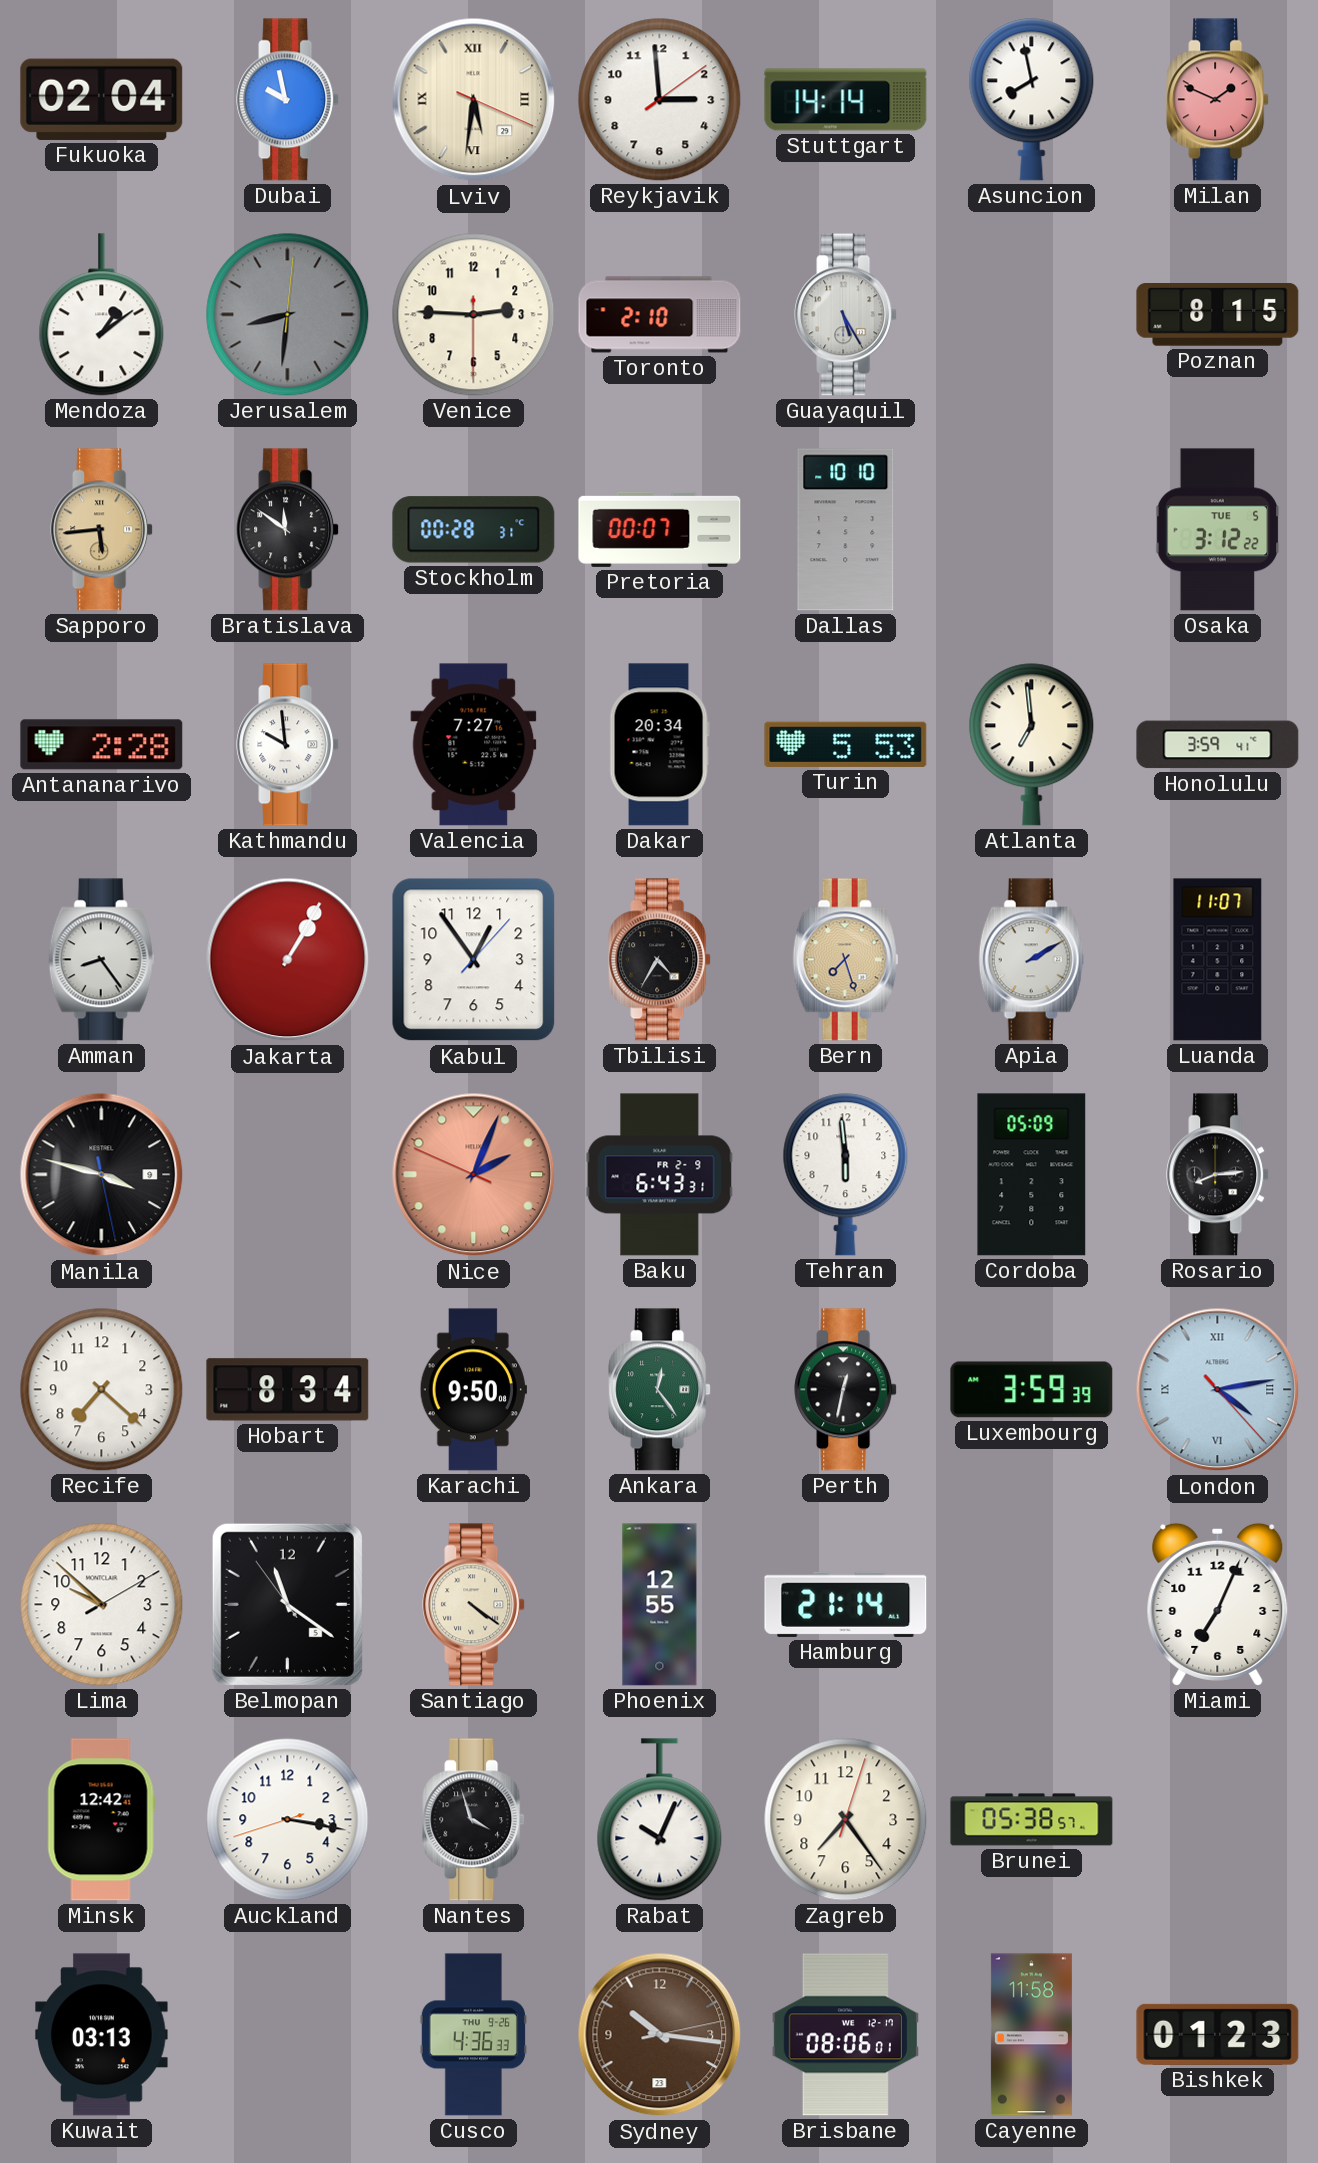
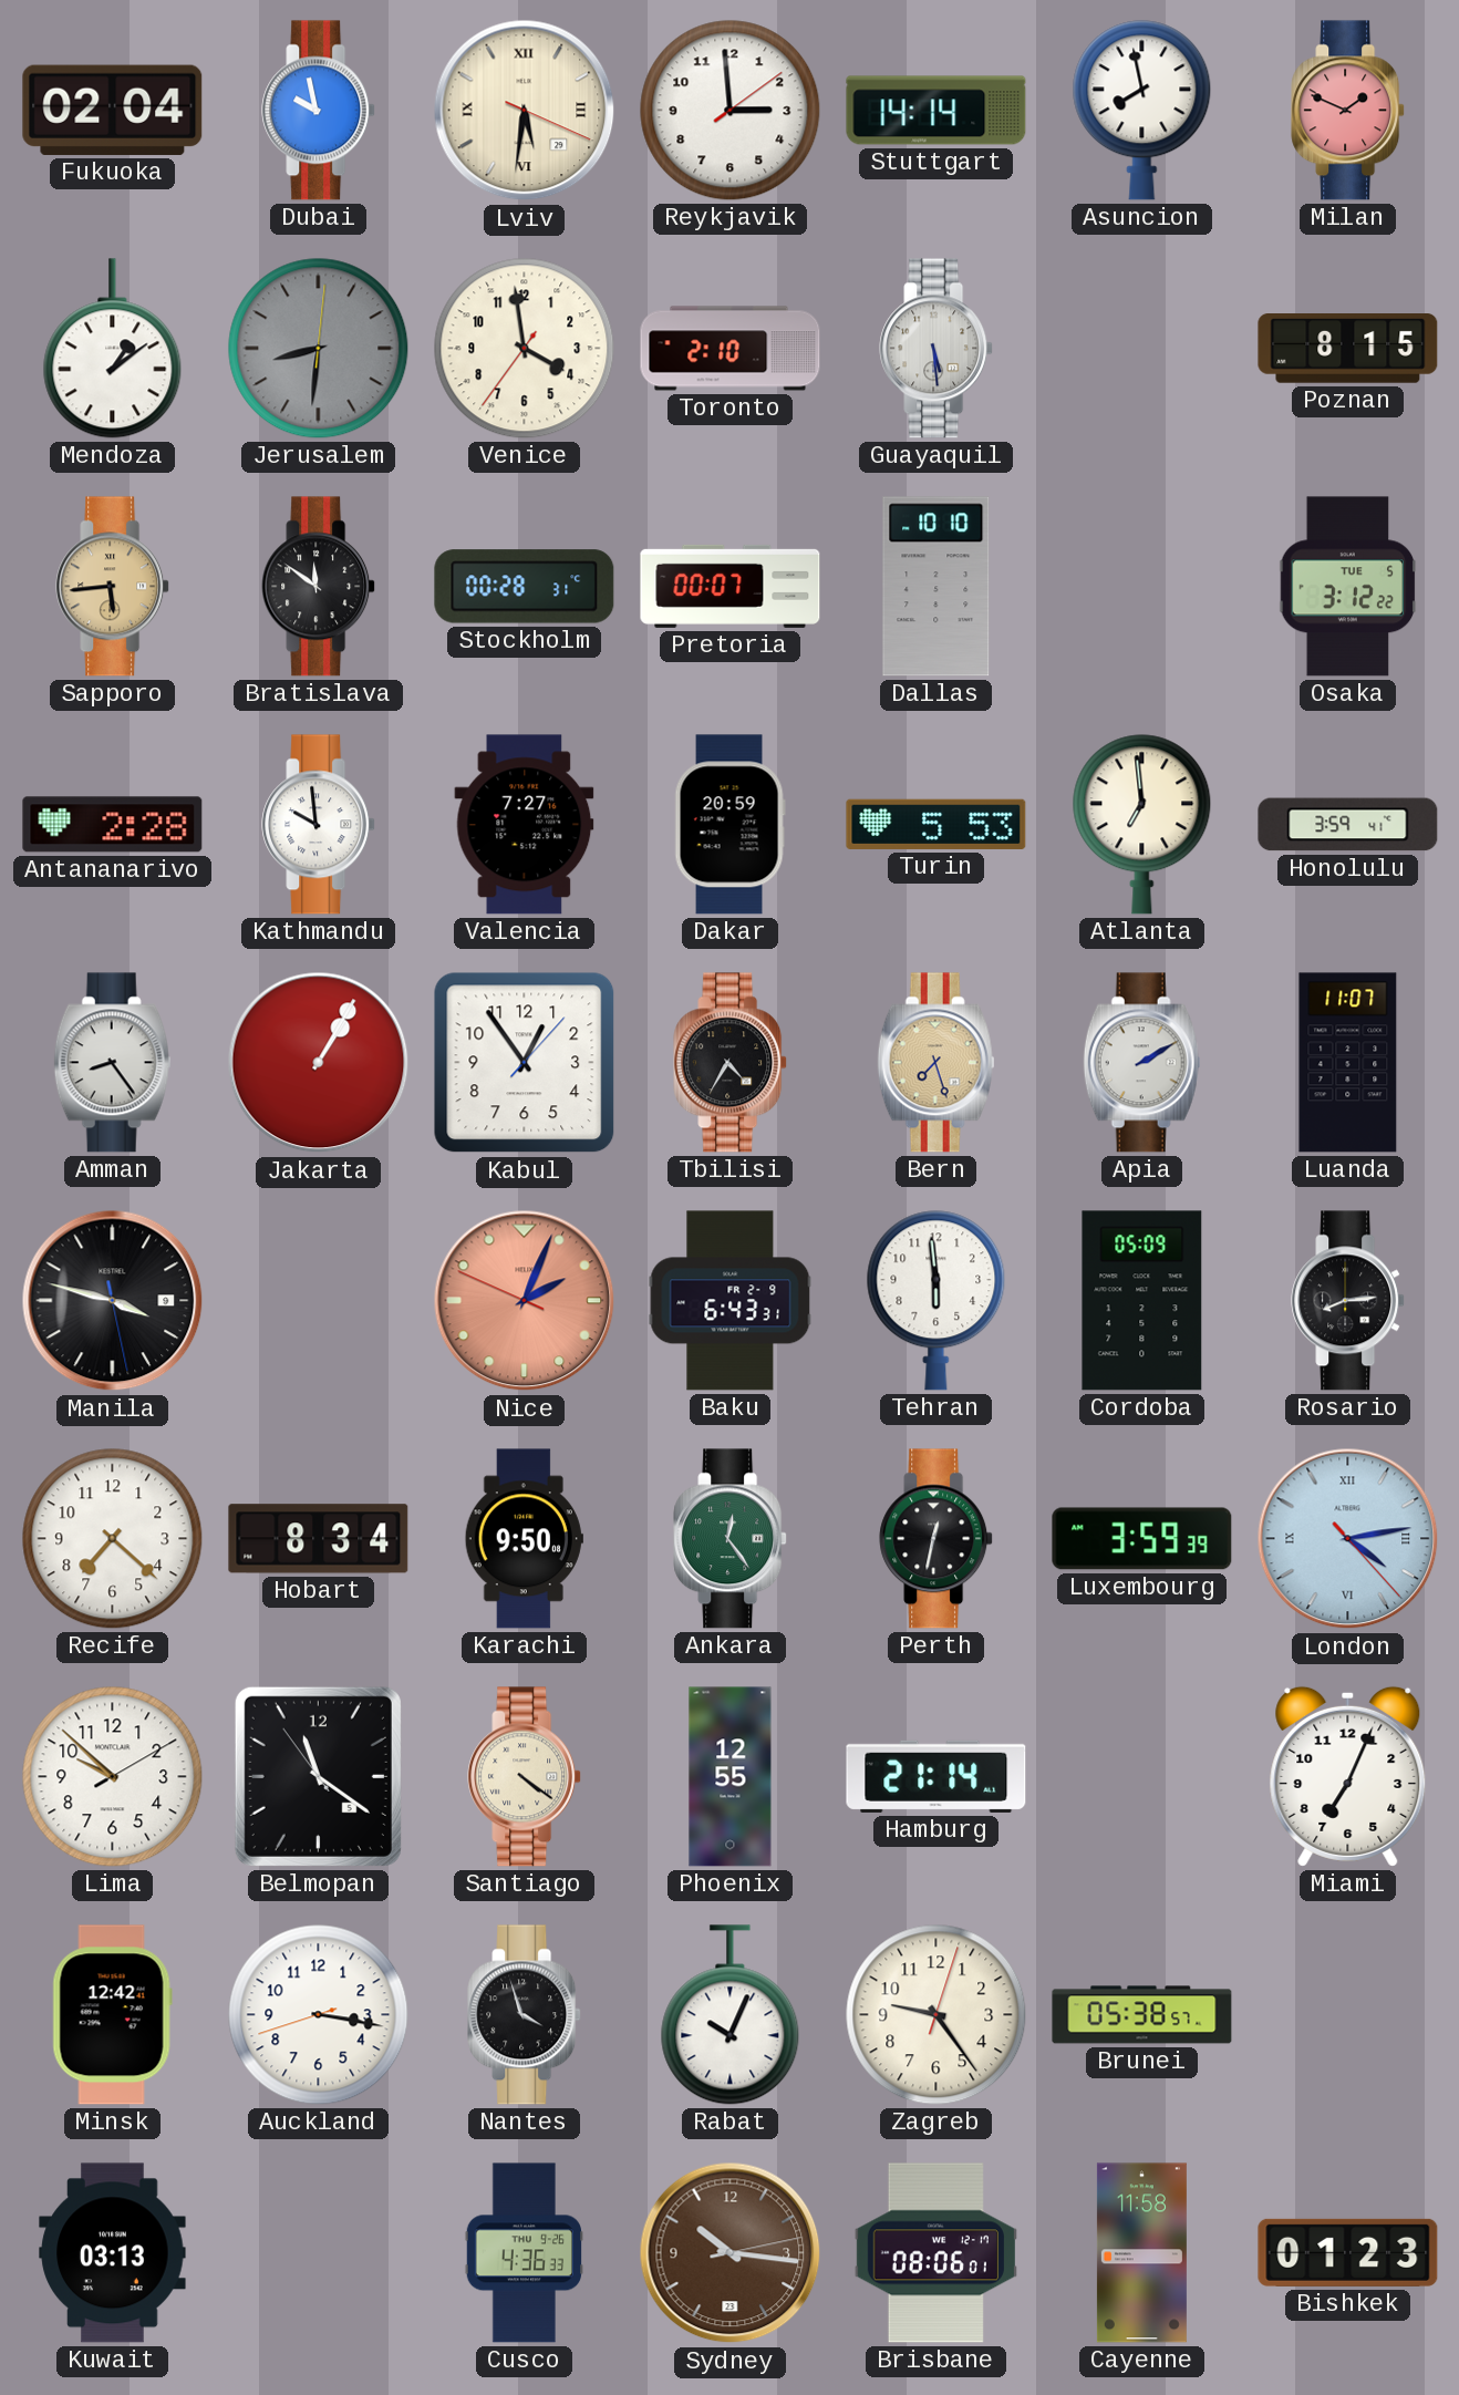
Venice: 2:45 -> 3:58 (525, 349)
Guayaquil: 5:25 -> 5:29 (937, 349)
Dakar: 20:34 -> 20:59 (729, 825)
Zagreb: 7:24 -> 9:24 (937, 2015)
